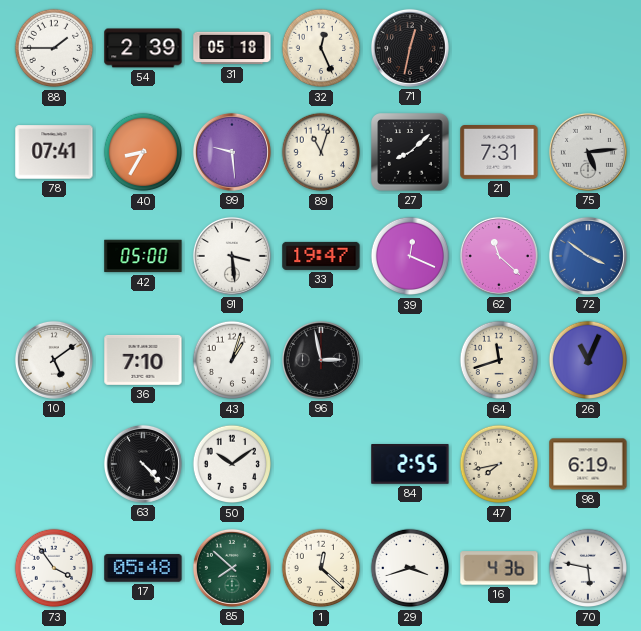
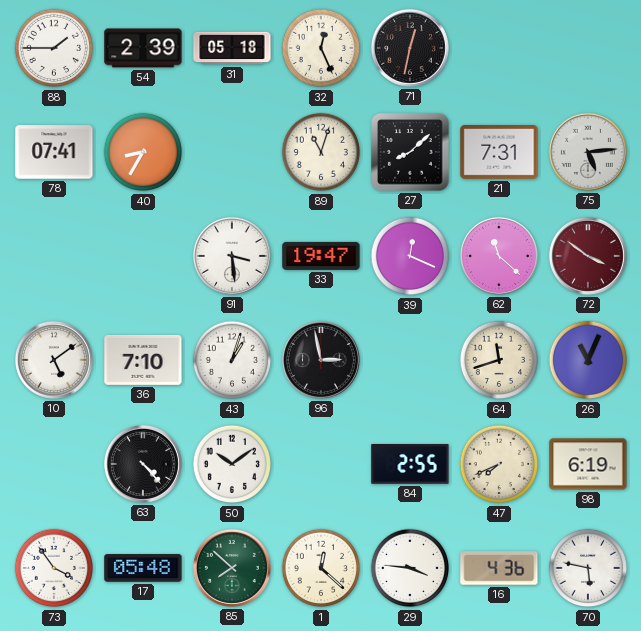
99: 9:29 -> none (232, 152)
42: 05:00 -> none (143, 256)
72 dial: blue -> burgundy (588, 256)
47: 7:43 -> 7:41 (499, 464)
29: 3:42 -> 3:46 (410, 568)
